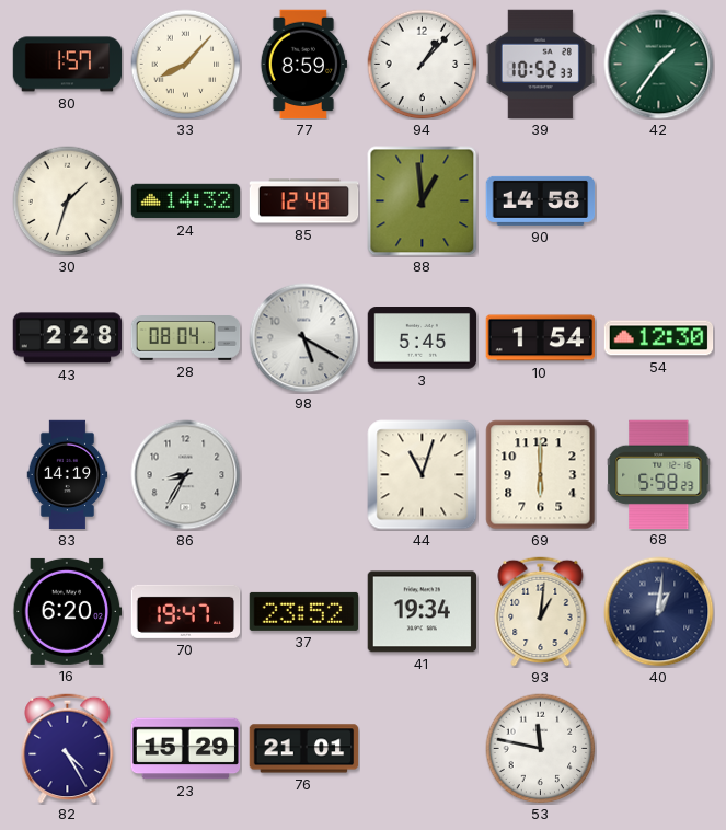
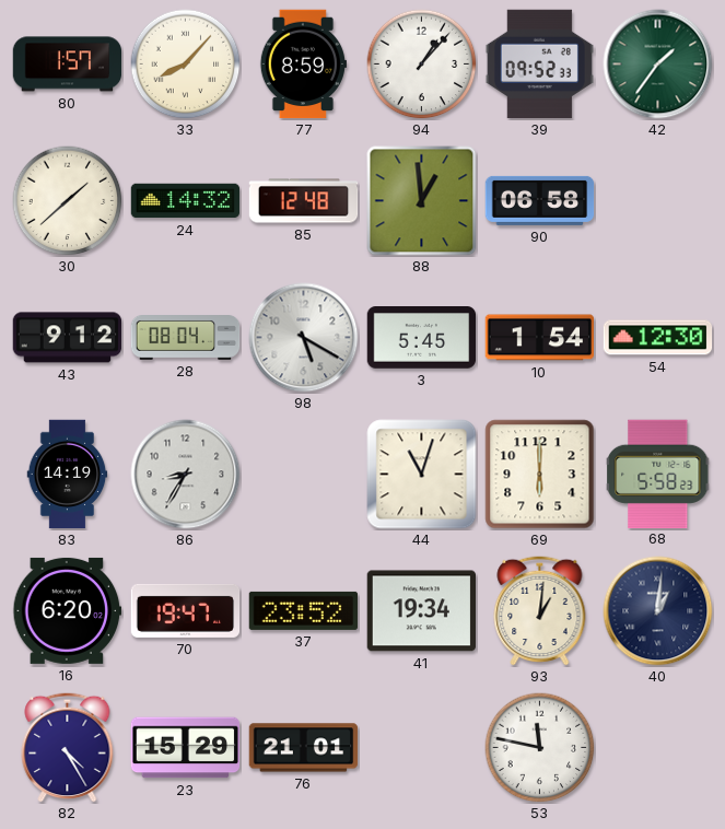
39: 10:52 -> 09:52 (539, 65)
30: 1:33 -> 1:38 (68, 201)
90: 14:58 -> 06:58 (540, 200)
43: 2:28 -> 9:12 (68, 338)
